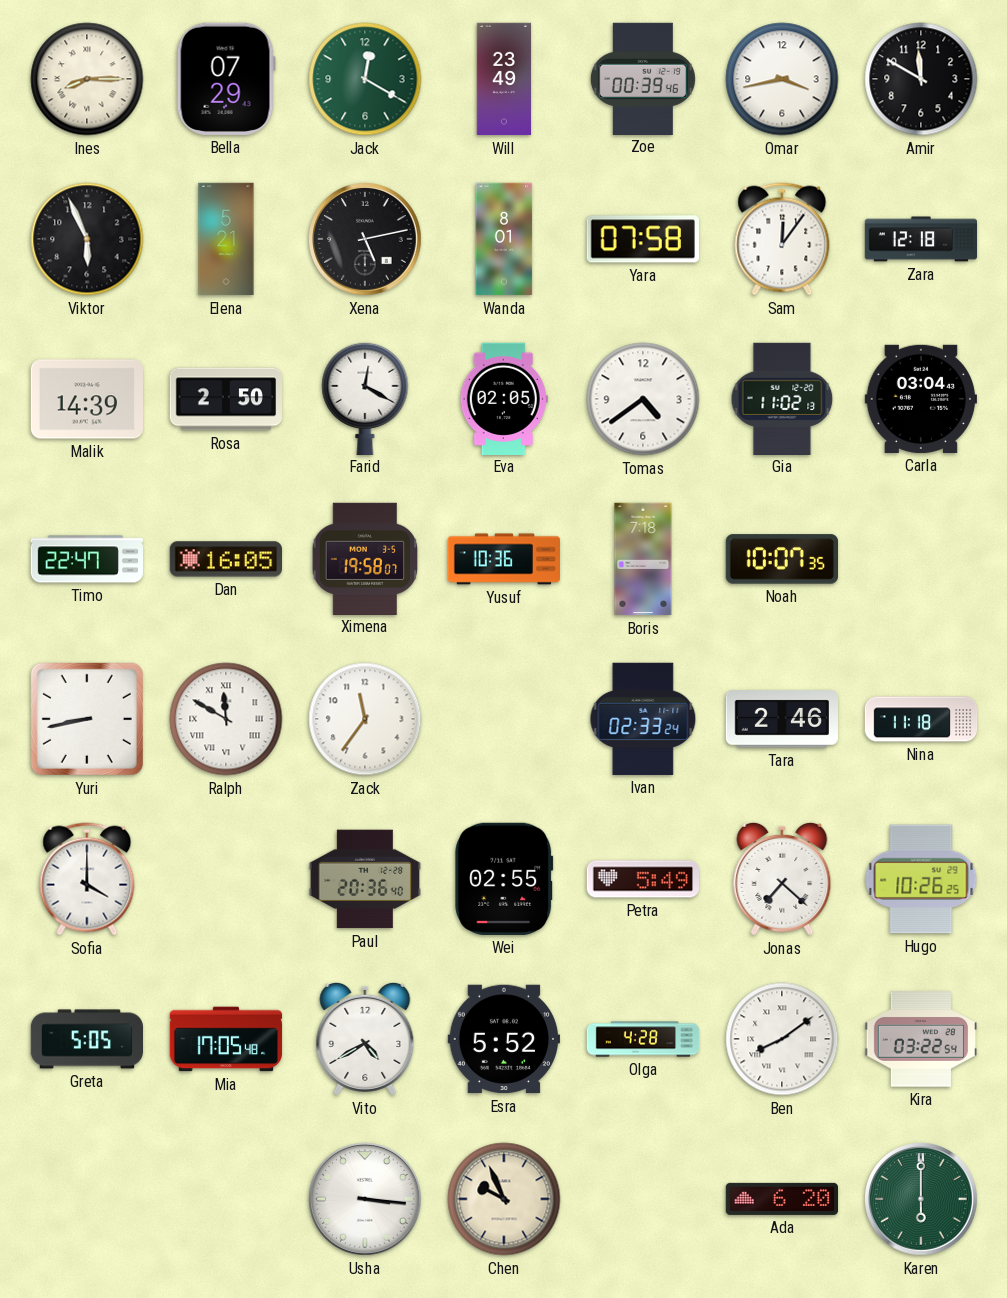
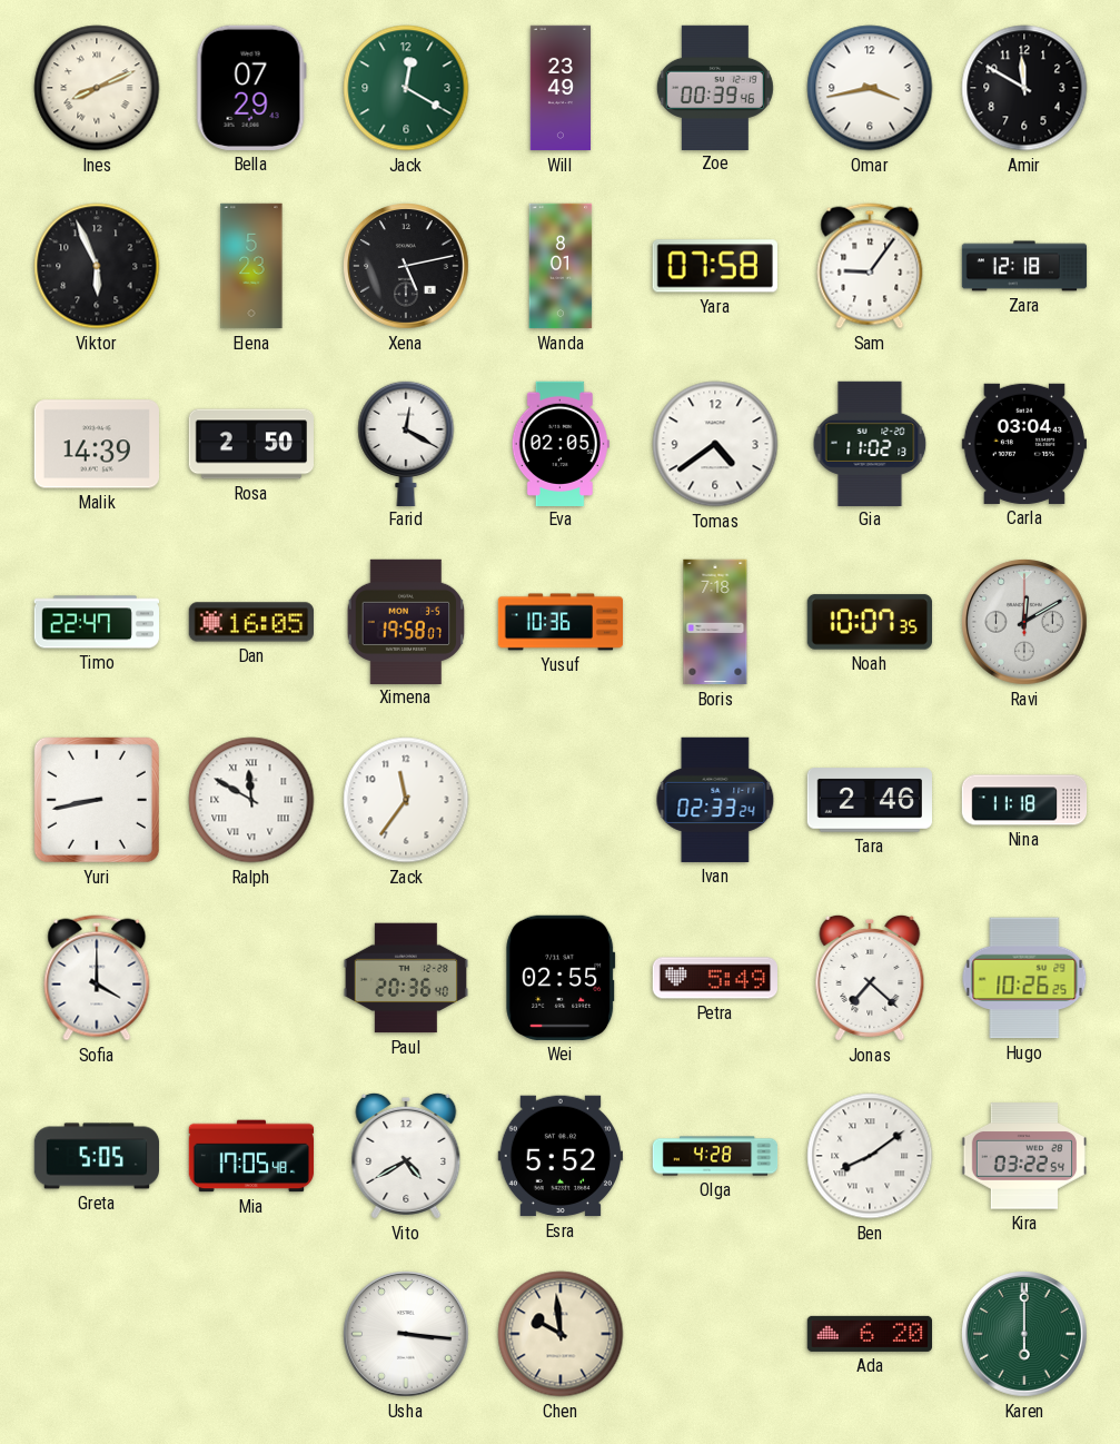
Ines: 8:15 -> 8:11 (97, 88)
Elena: 5:21 -> 5:23 (251, 266)
Sam: 12:06 -> 9:06 (870, 266)
Ravi: none -> 12:10 (1025, 623)
Chen: 9:56 -> 9:59 (561, 1334)
